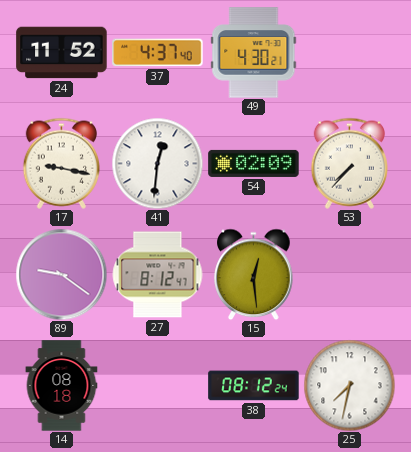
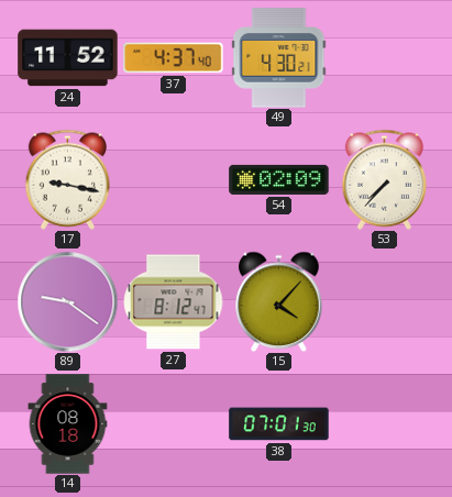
41: 12:31 -> none (157, 163)
15: 12:29 -> 4:07 (279, 301)
38: 08:12 -> 07:01 (279, 424)
25: 7:32 -> none (349, 385)
